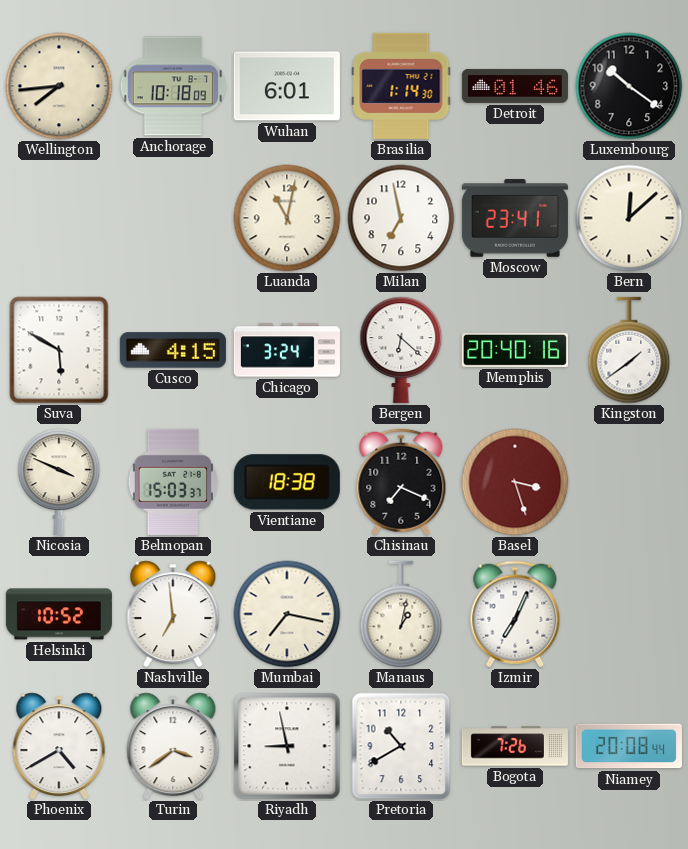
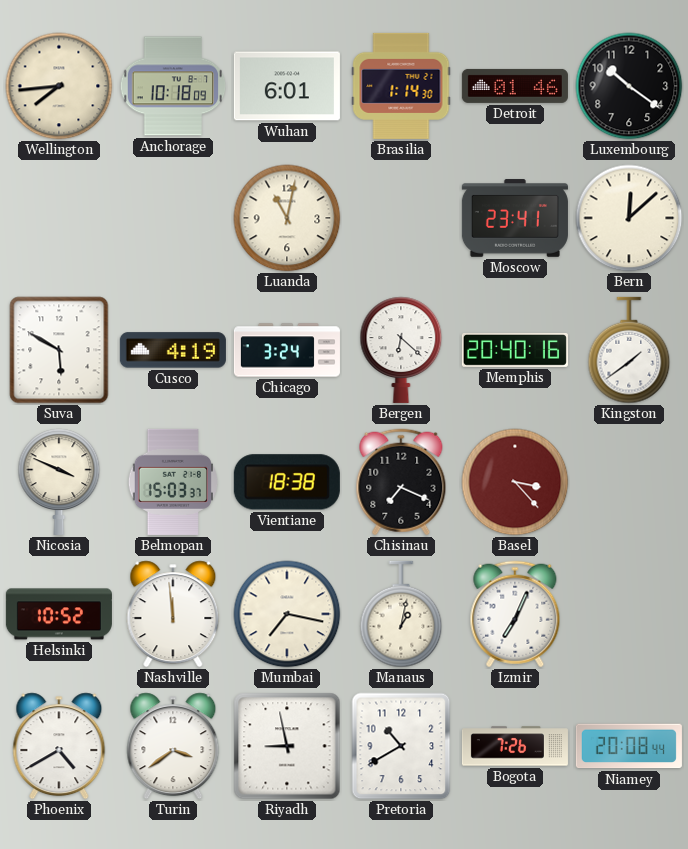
Milan: 6:58 -> none (401, 218)
Cusco: 4:15 -> 4:19 (173, 350)
Basel: 3:27 -> 3:23 (515, 482)
Nashville: 6:59 -> 11:59 (173, 614)
